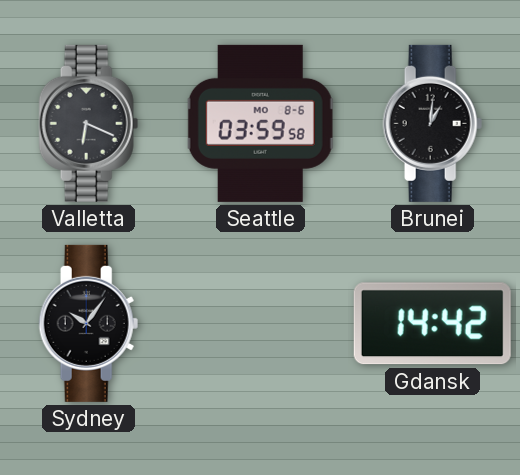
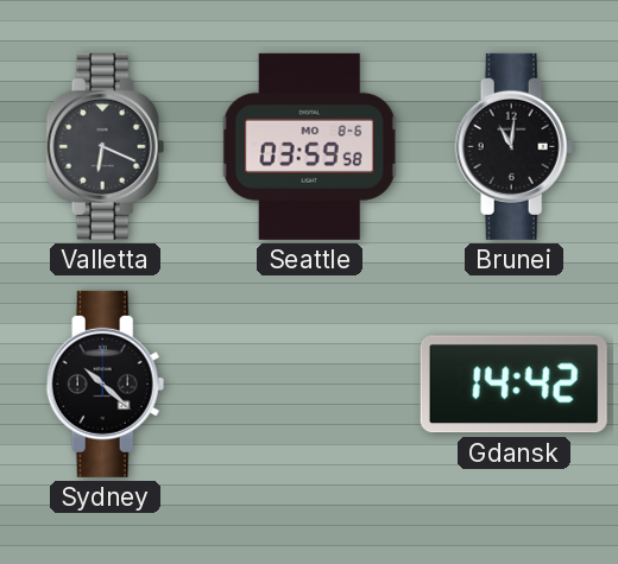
Brunei: 1:01 -> 11:01 (515, 146)
Sydney: 10:06 -> 10:22 (106, 384)
